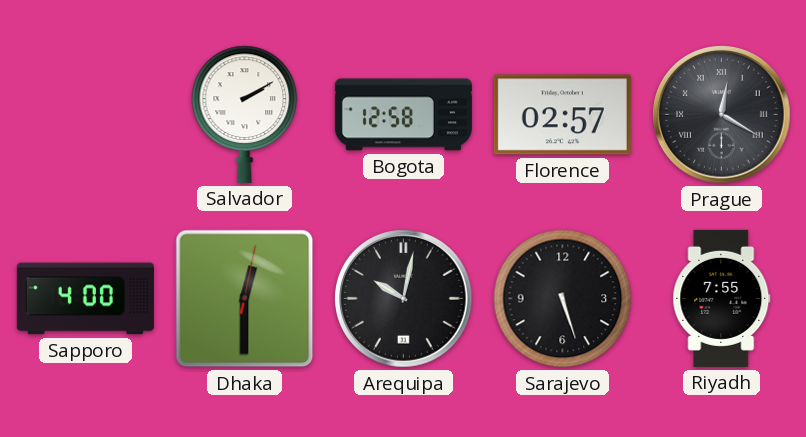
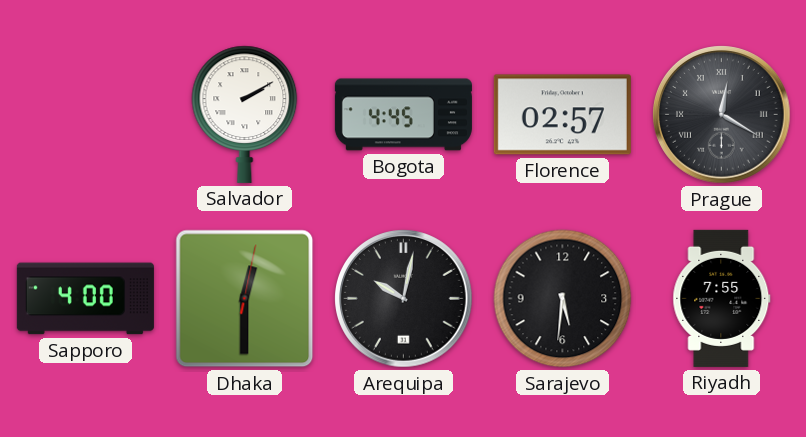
Bogota: 12:58 -> 4:45 (403, 115)
Sarajevo: 5:27 -> 5:31 (563, 299)
